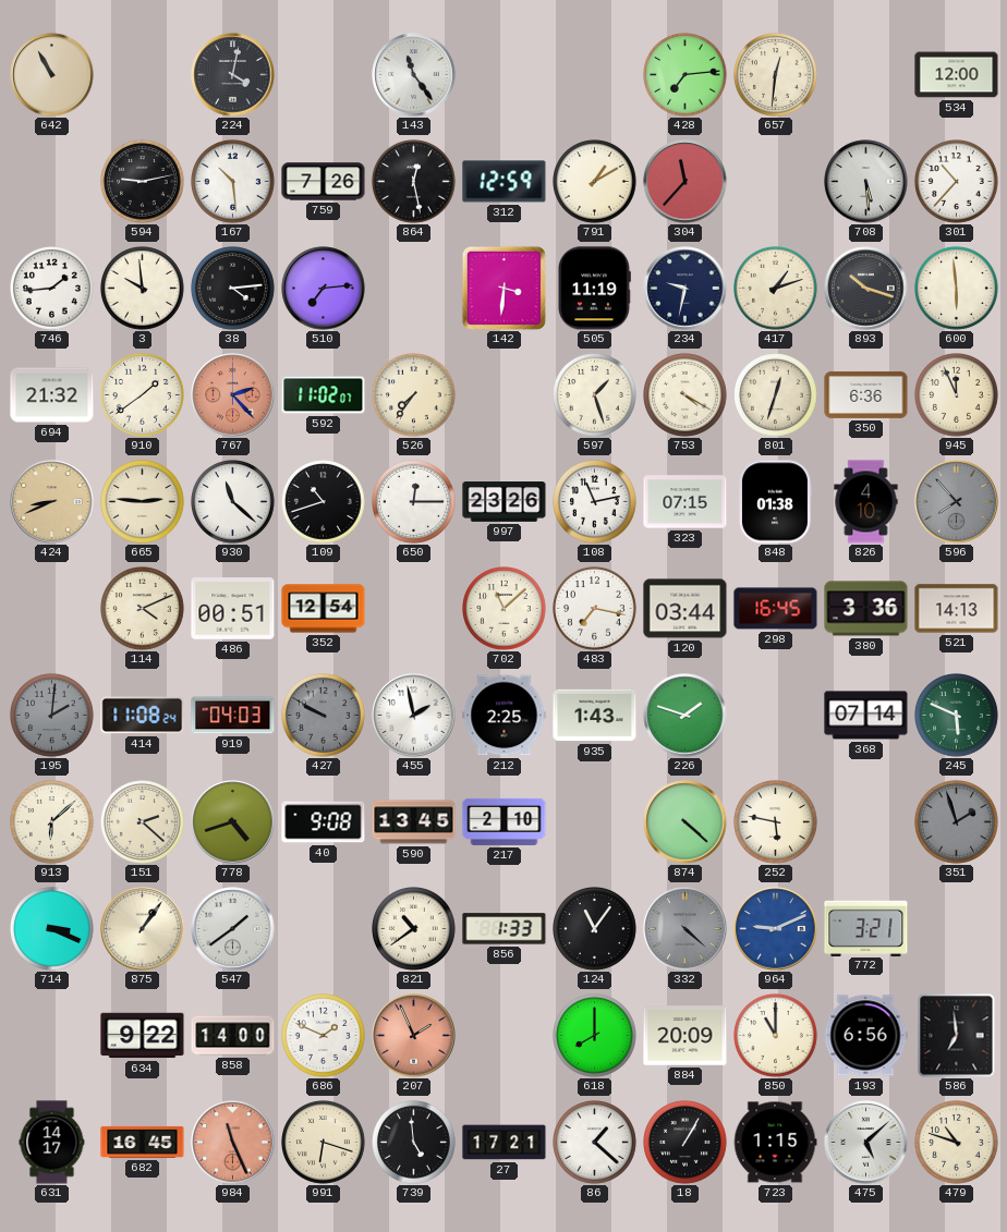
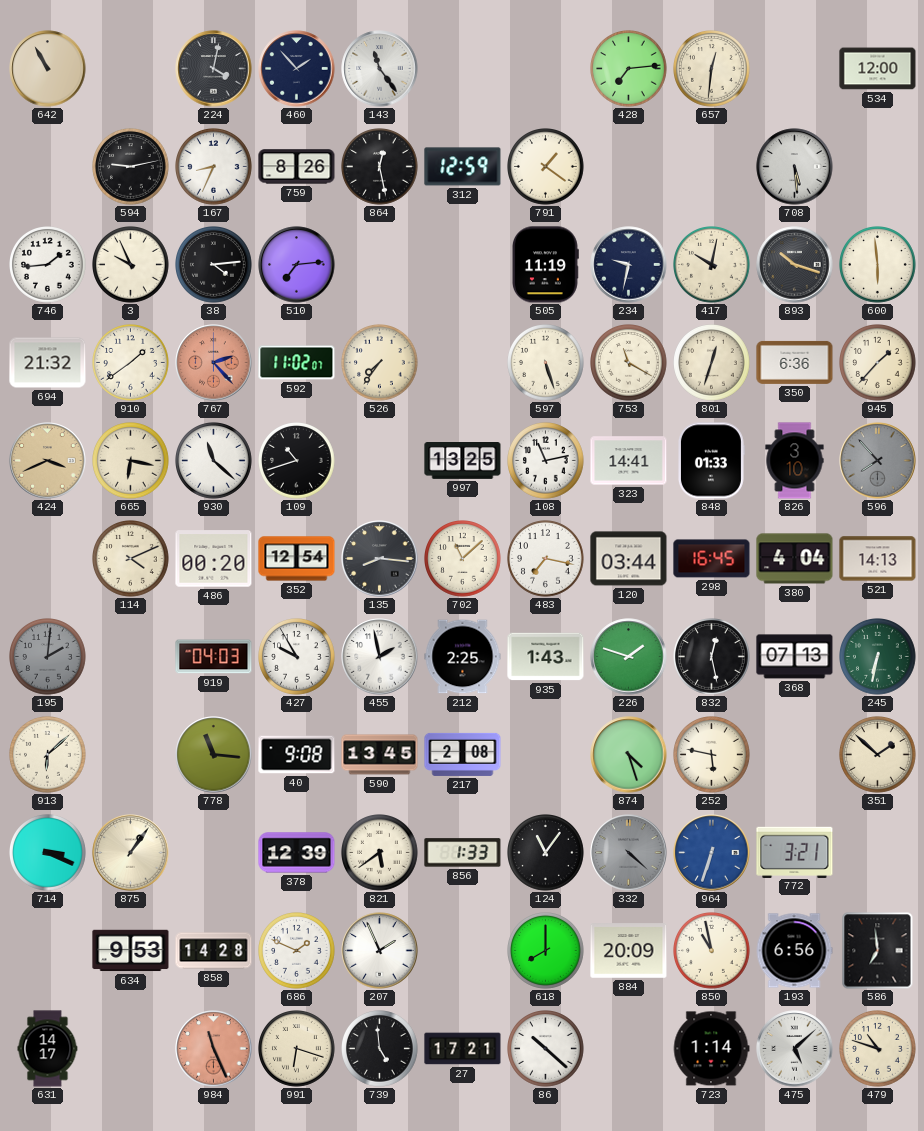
460: none -> 1:53 (297, 69)
167: 10:29 -> 8:34 (214, 167)
759: 7:26 -> 8:26 (297, 167)
791: 1:10 -> 1:21 (546, 167)
304: 11:37 -> none (686, 182)
301: 10:37 -> none (957, 182)
3: 9:59 -> 9:56 (131, 265)
142: 3:31 -> none (503, 288)
417: 1:12 -> 10:02 (712, 265)
597: 1:27 -> 5:27 (546, 363)
753: 4:20 -> 11:20 (629, 363)
945: 11:56 -> 1:37 (878, 363)
424: 8:41 -> 3:41 (48, 461)
665: 2:46 -> 6:17 (131, 461)
650: 12:15 -> none (414, 502)
997: 23:26 -> 13:25 (463, 461)
323: 07:15 -> 14:41 (629, 461)
848: 01:38 -> 01:33 (711, 461)
826: 4:10 -> 3:10 (795, 461)
486: 00:51 -> 00:20 (214, 559)
135: none -> 8:16 (380, 559)
380: 3:36 -> 4:04 (795, 559)
414: 11:08 -> none (143, 716)
427: 9:50 -> 9:55 (297, 657)
427 dial: grey -> white (297, 657)
832: none -> 12:28 (712, 657)
368: 07:14 -> 07:13 (795, 657)
245: 5:49 -> 6:32 (878, 657)
151: 2:22 -> none (143, 822)
778: 4:42 -> 11:16 (214, 755)
217: 2:10 -> 2:08 (463, 754)
874: 4:22 -> 4:27 (629, 755)
351: 1:57 -> 1:52 (878, 755)
351 dial: grey -> cream (878, 755)
547: 1:39 -> none (233, 929)
378: none -> 12:39 (297, 853)
821: 10:39 -> 5:39 (380, 853)
964: 9:11 -> 6:33 (712, 853)
634: 9:22 -> 9:53 (131, 951)
858: 14:00 -> 14:28 (214, 951)
207 dial: salmon -> white (380, 951)
850: 11:00 -> 10:58 (712, 951)
682: 16:45 -> none (143, 1142)
86: 1:22 -> 10:22 (546, 1049)
18: 1:05 -> none (686, 1143)
723: 1:15 -> 1:14 (711, 1049)
